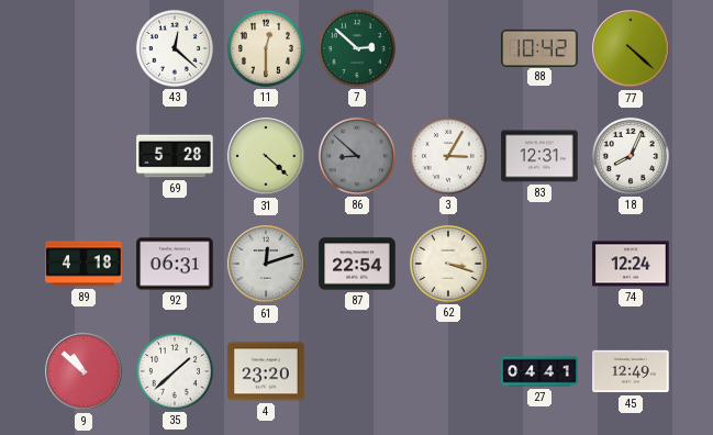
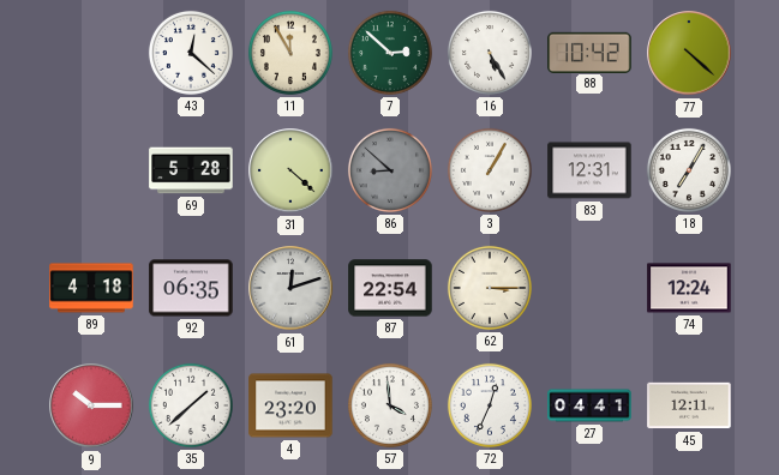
11: 12:30 -> 11:55 (290, 53)
16: none -> 5:25 (490, 53)
3: 3:05 -> 1:05 (490, 170)
18: 8:04 -> 7:05 (689, 170)
92: 06:31 -> 06:35 (191, 288)
62: 3:18 -> 3:15 (490, 288)
9: 10:52 -> 10:15 (91, 405)
57: none -> 3:59 (390, 405)
72: none -> 12:34 (490, 405)
45: 12:49 -> 12:11 (689, 405)
